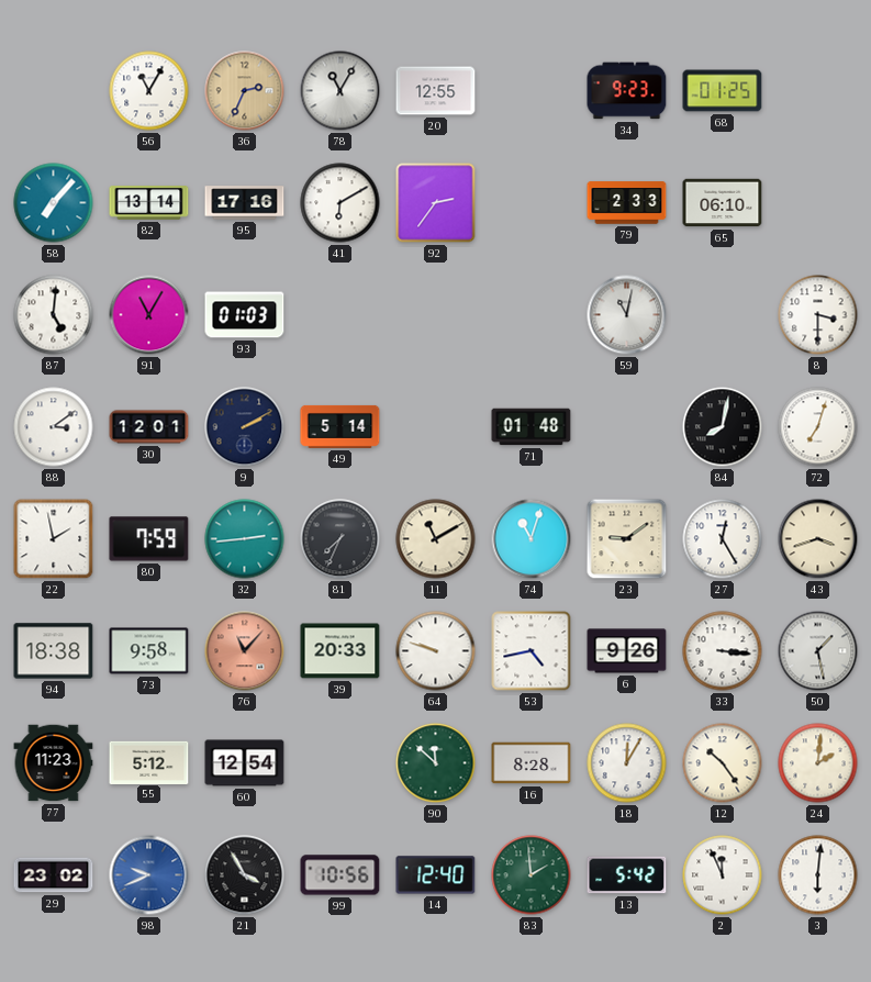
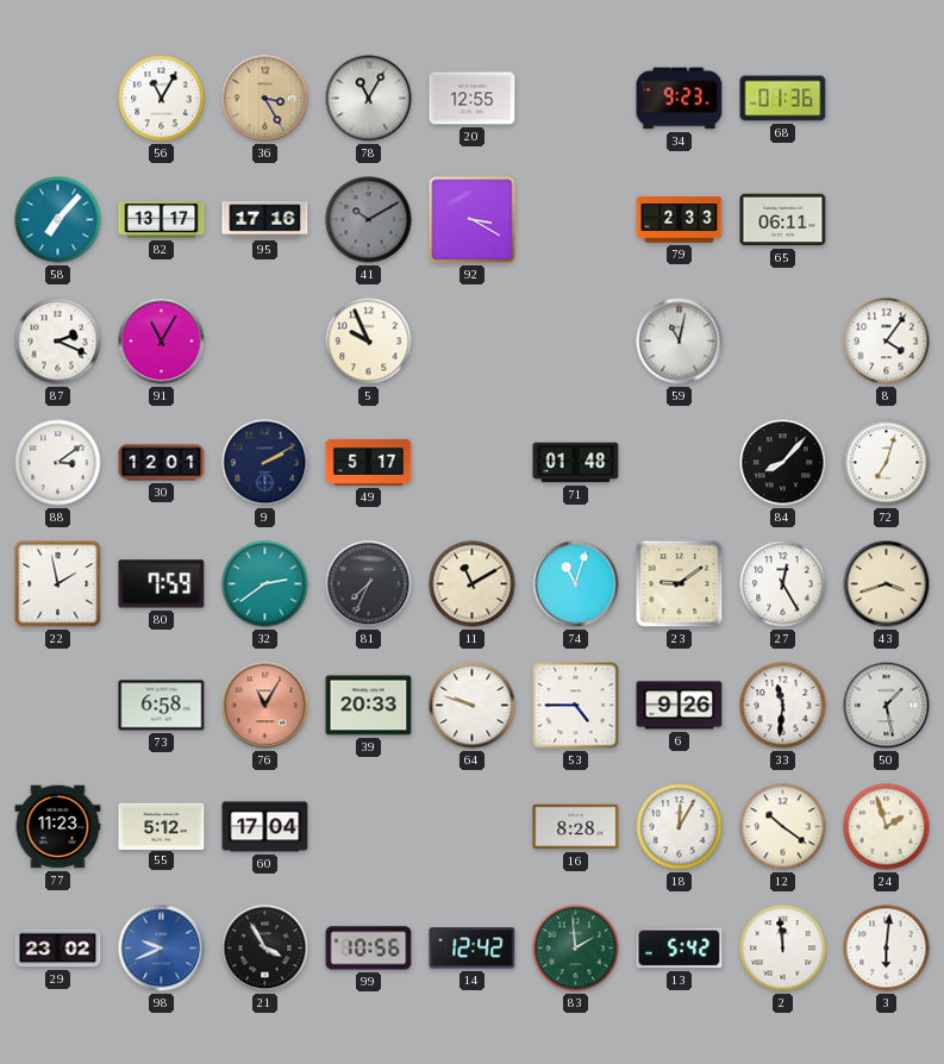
36: 2:34 -> 3:25 (265, 99)
68: 01:25 -> 01:36 (783, 99)
82: 13:14 -> 13:17 (162, 220)
41: 6:10 -> 10:10 (369, 220)
41 dial: white -> grey (369, 220)
92: 2:36 -> 3:20 (473, 220)
65: 06:10 -> 06:11 (783, 220)
87: 5:01 -> 2:19 (58, 342)
93: 01:03 -> none (245, 315)
5: none -> 9:56 (369, 342)
8: 3:30 -> 4:06 (887, 342)
49: 5:14 -> 5:17 (369, 462)
84: 8:02 -> 8:07 (783, 463)
32: 2:44 -> 2:39 (265, 584)
94: 18:38 -> none (54, 651)
73: 9:58 -> 6:58 (162, 706)
76: 11:07 -> 11:05 (265, 706)
53: 4:43 -> 4:45 (576, 706)
33: 3:16 -> 11:31 (783, 706)
60: 12:54 -> 17:04 (265, 827)
90: 11:52 -> none (436, 763)
12: 10:24 -> 10:21 (783, 827)
24: 2:01 -> 1:57 (887, 827)
14: 12:40 -> 12:42 (473, 949)
2: 11:56 -> 11:59 (783, 949)
